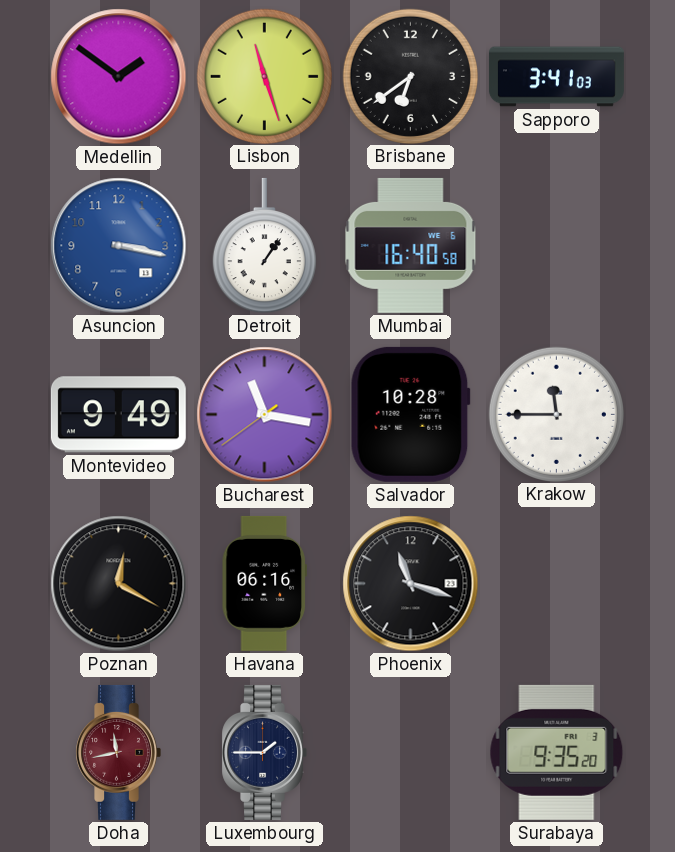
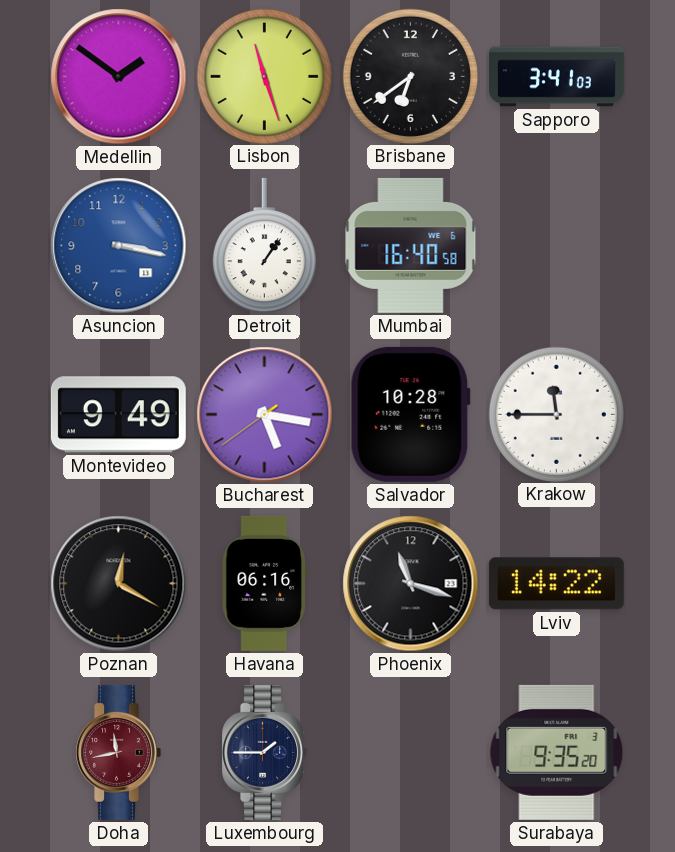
Bucharest: 11:16 -> 5:16 (265, 415)
Lviv: none -> 14:22 (556, 584)
